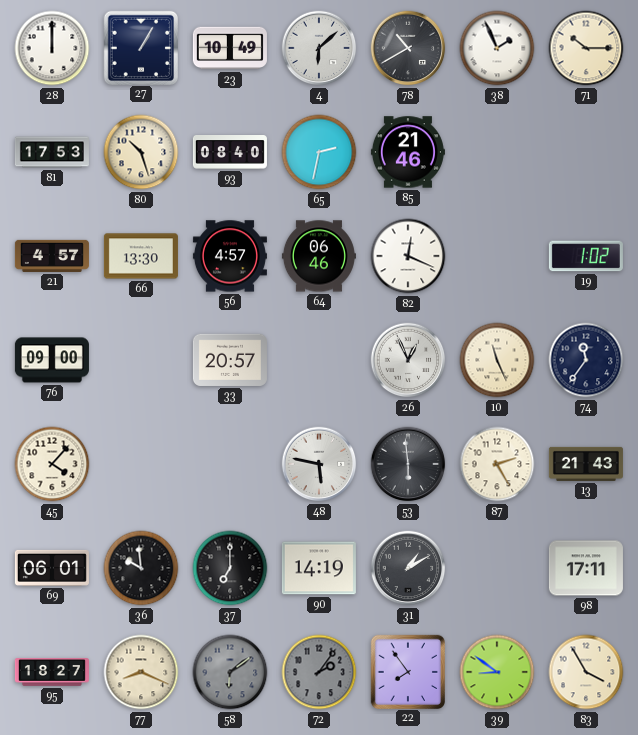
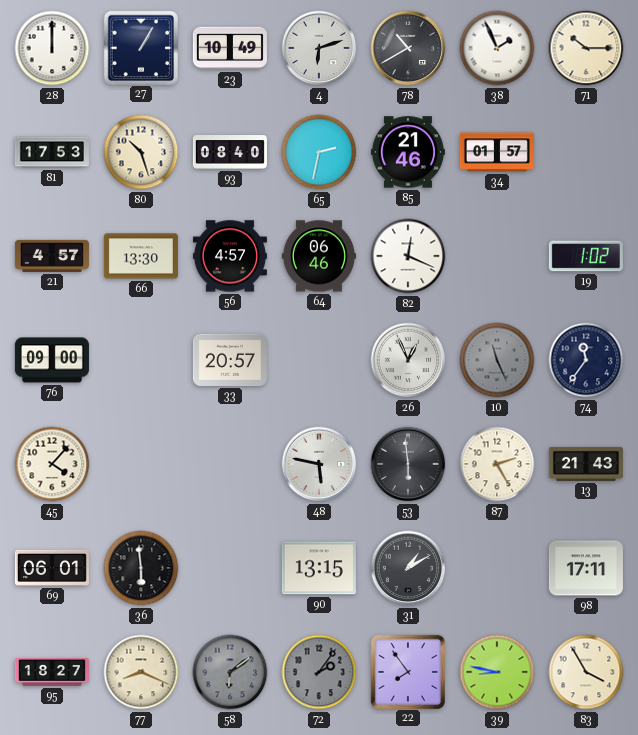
4: 6:08 -> 6:12 (319, 48)
34: none -> 01:57 (497, 152)
10 dial: cream -> grey (497, 360)
36: 9:59 -> 5:59 (141, 568)
37: 7:00 -> none (230, 568)
90: 14:19 -> 13:15 (319, 568)
39: 8:51 -> 8:47 (497, 672)
